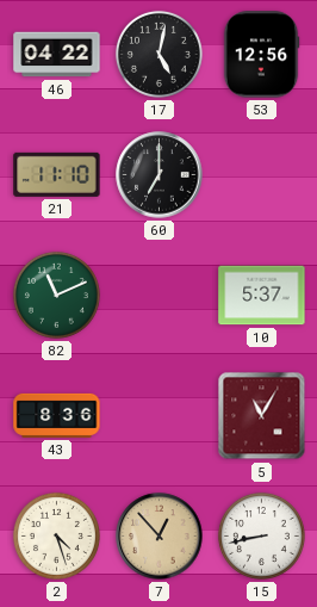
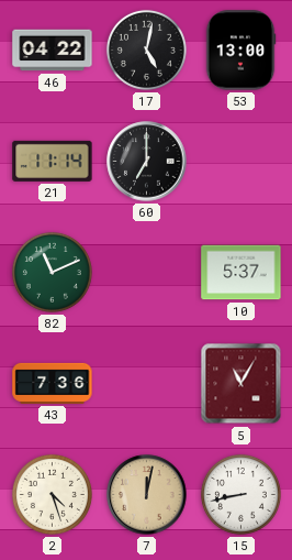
53: 12:56 -> 13:00 (240, 51)
21: 11:10 -> 11:14 (53, 161)
43: 8:36 -> 7:36 (53, 383)
7: 12:53 -> 12:02 (147, 495)
